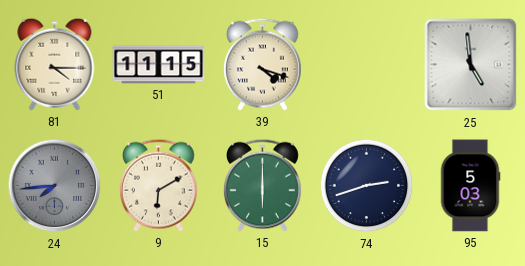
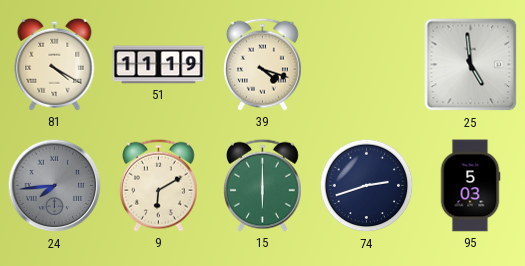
81: 4:15 -> 4:20 (55, 64)
51: 11:15 -> 11:19 (159, 65)
